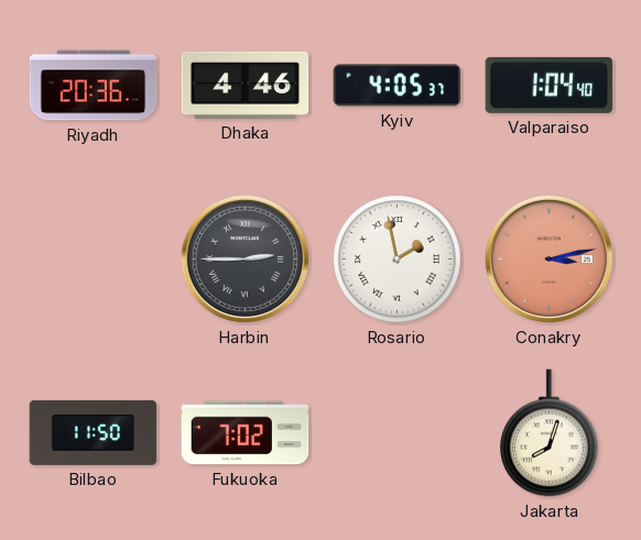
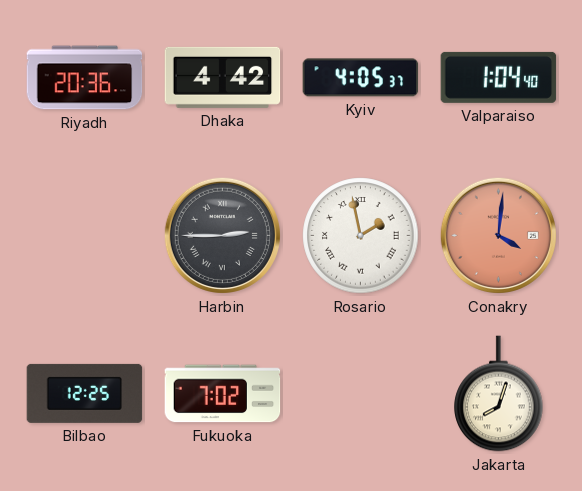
Dhaka: 4:46 -> 4:42 (223, 77)
Conakry: 3:13 -> 4:01 (498, 235)
Bilbao: 11:50 -> 12:25 (85, 393)
